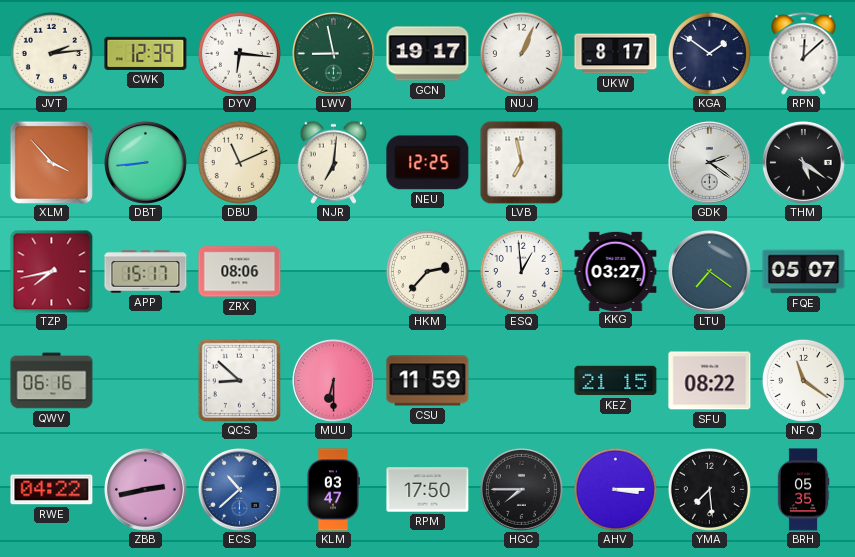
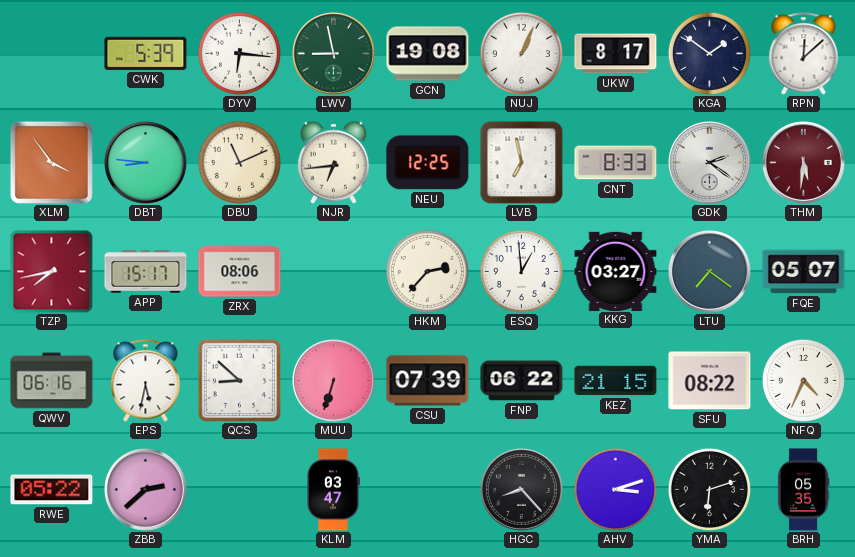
JVT: 2:14 -> none (51, 53)
CWK: 12:39 -> 5:39 (146, 53)
GCN: 19:17 -> 19:08 (428, 54)
XLM: 3:53 -> 3:54 (51, 162)
DBT: 8:44 -> 8:46 (145, 162)
NJR: 7:01 -> 6:44 (333, 162)
CNT: none -> 8:33 (616, 163)
THM: 5:21 -> 5:31 (803, 162)
THM dial: black -> burgundy (803, 162)
EPS: none -> 5:32 (146, 381)
MUU: 6:30 -> 6:33 (333, 380)
CSU: 11:59 -> 07:39 (428, 381)
FNP: none -> 06:22 (522, 381)
NFQ: 11:21 -> 4:34 (803, 380)
RWE: 04:22 -> 05:22 (52, 490)
ZBB: 2:43 -> 2:38 (145, 489)
ECS: 10:38 -> none (239, 489)
RPM: 17:50 -> none (428, 490)
HGC: 7:45 -> 8:23 (521, 489)
AHV: 3:15 -> 3:12 (615, 489)
YMA: 7:29 -> 6:12 (709, 489)
